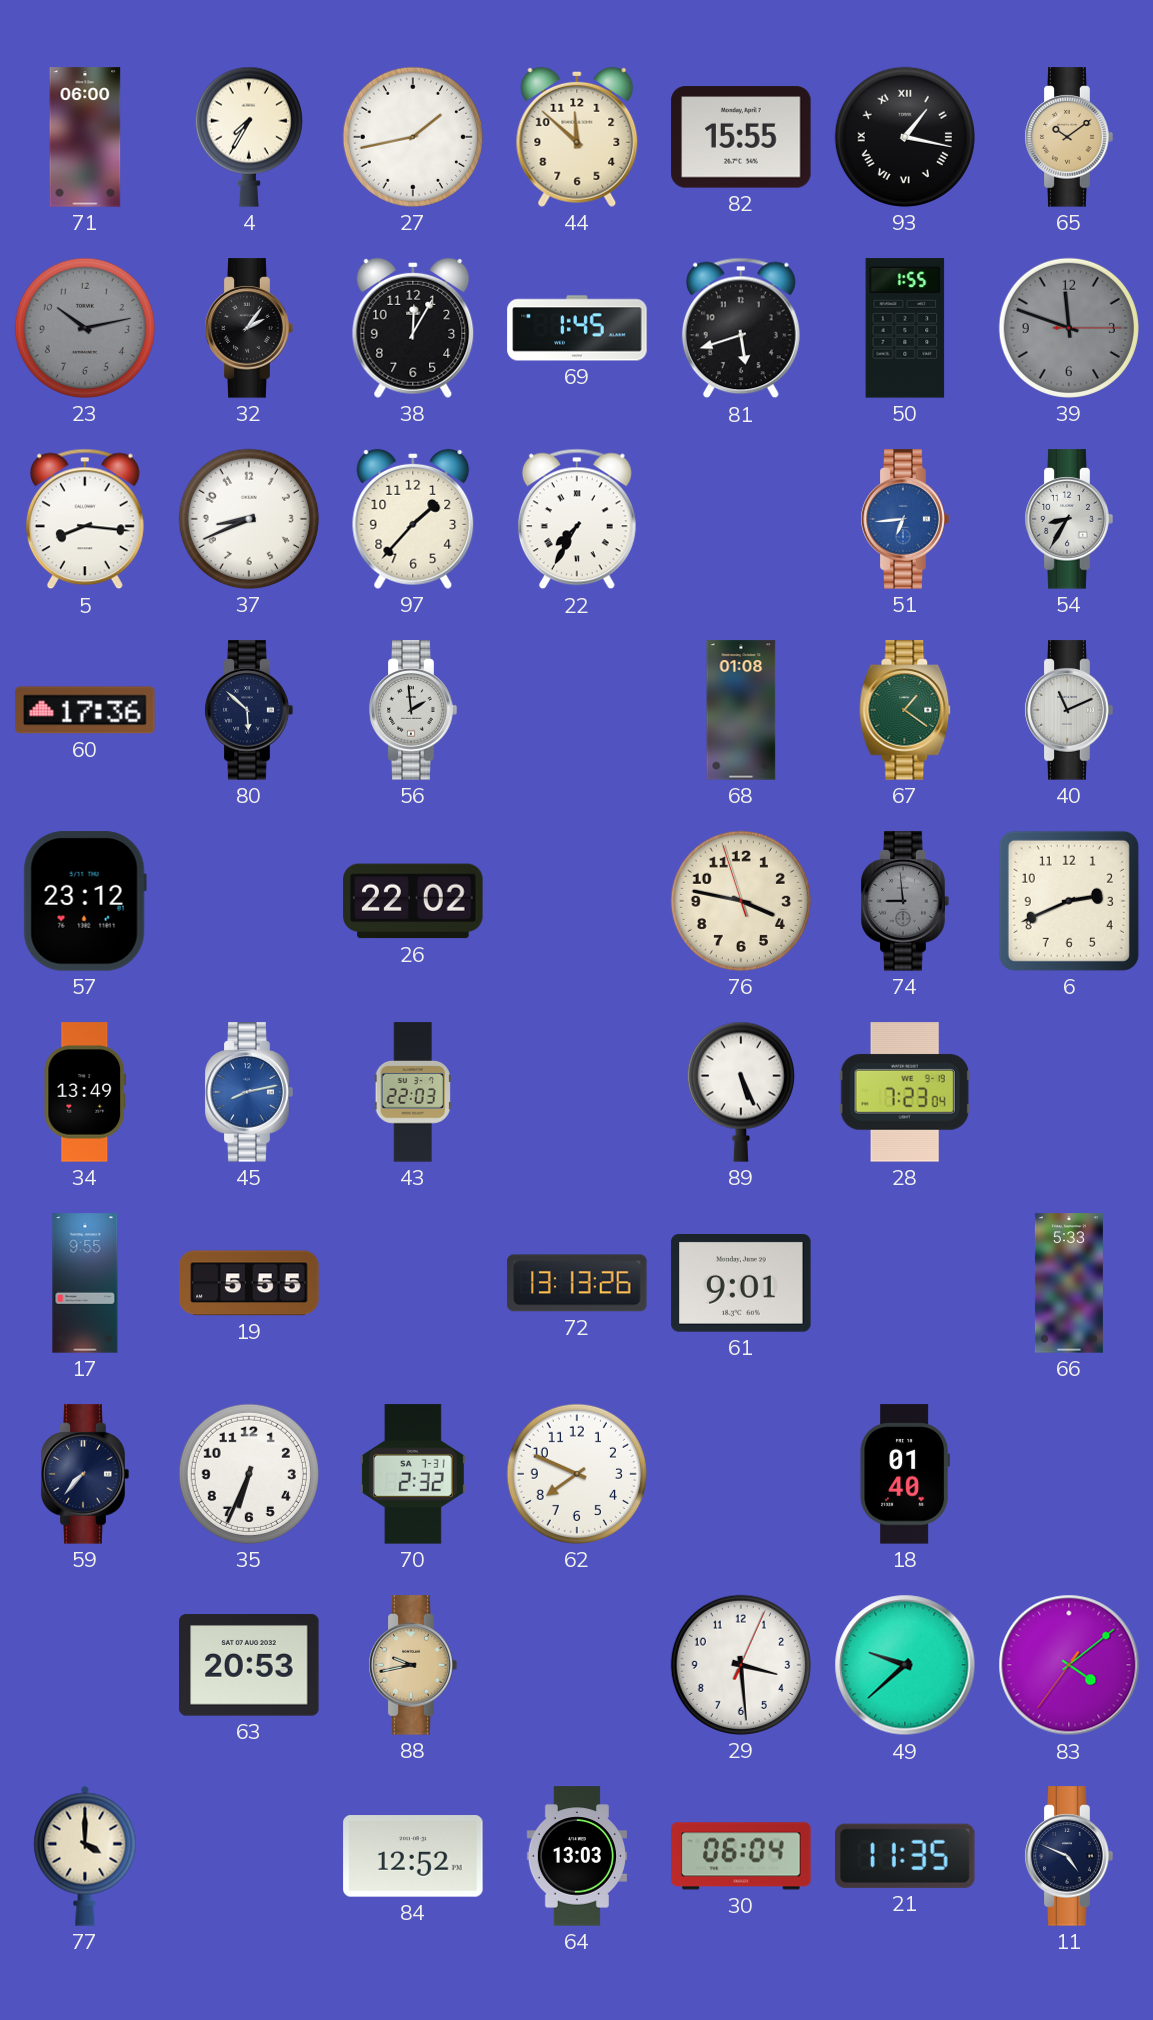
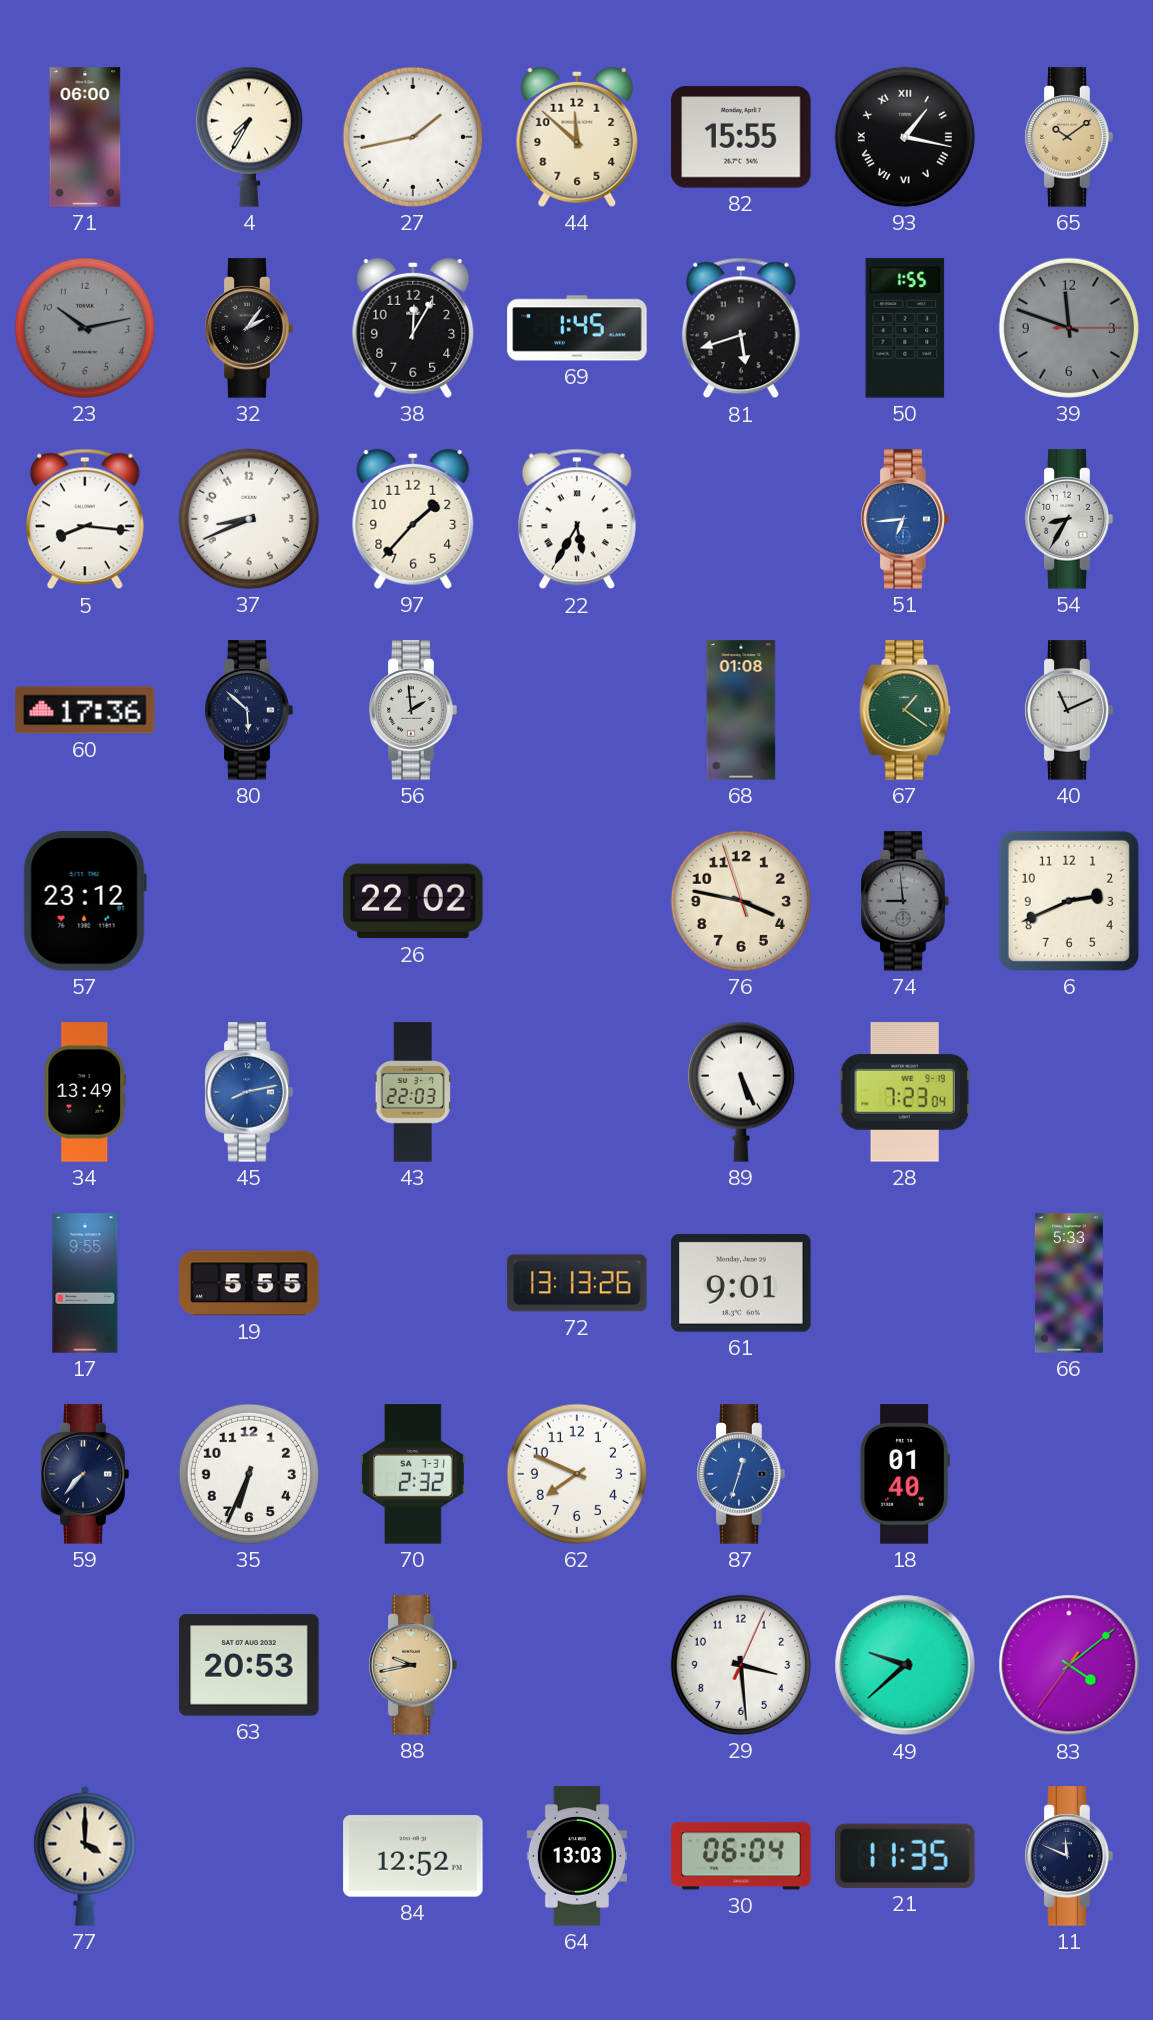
22: 7:35 -> 5:35 (577, 519)
87: none -> 12:33 (741, 1474)
11: 4:49 -> 11:49 (1069, 1856)
